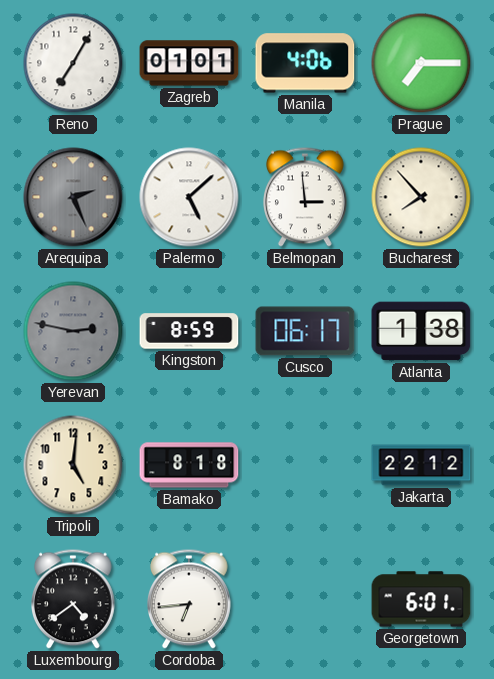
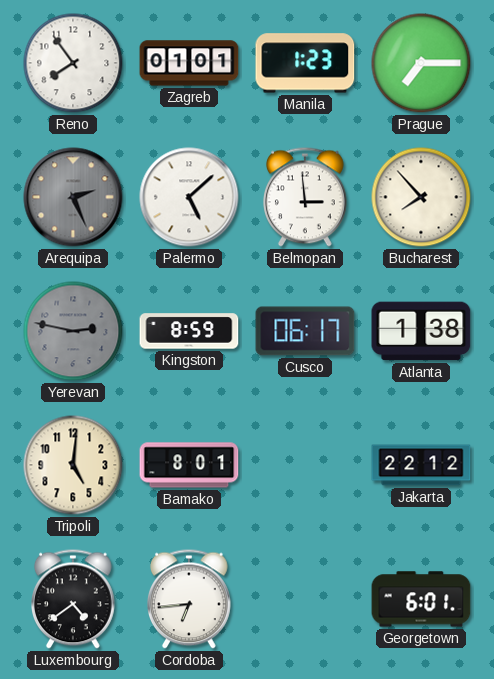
Reno: 7:05 -> 7:54 (73, 63)
Manila: 4:06 -> 1:23 (305, 63)
Bamako: 8:18 -> 8:01 (189, 465)
